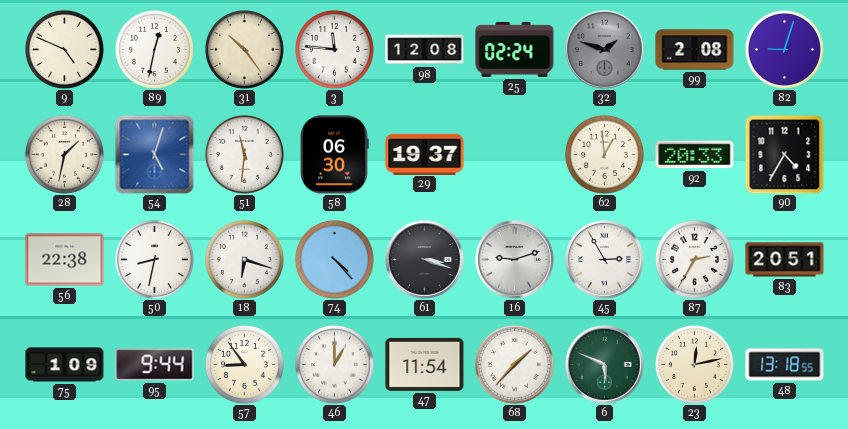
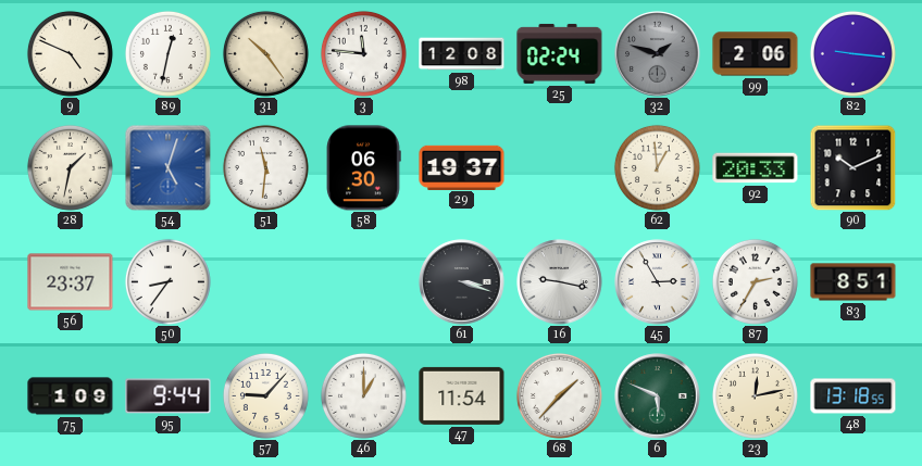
99: 2:08 -> 2:06 (756, 54)
82: 9:03 -> 9:16 (852, 53)
90: 4:35 -> 10:11 (852, 167)
56: 22:38 -> 23:37 (71, 282)
50: 8:32 -> 8:36 (167, 281)
18: 6:18 -> none (244, 259)
74: 4:23 -> none (334, 259)
16: 9:12 -> 9:17 (560, 282)
83: 20:51 -> 8:51 (854, 282)
57: 8:54 -> 9:07 (265, 395)
